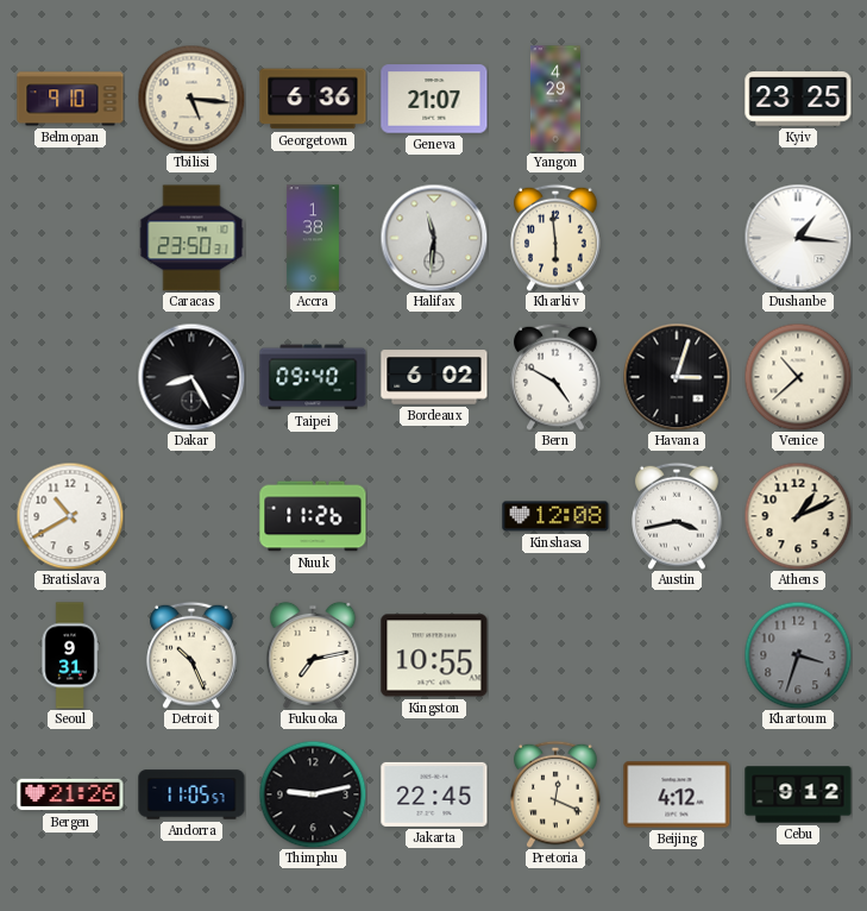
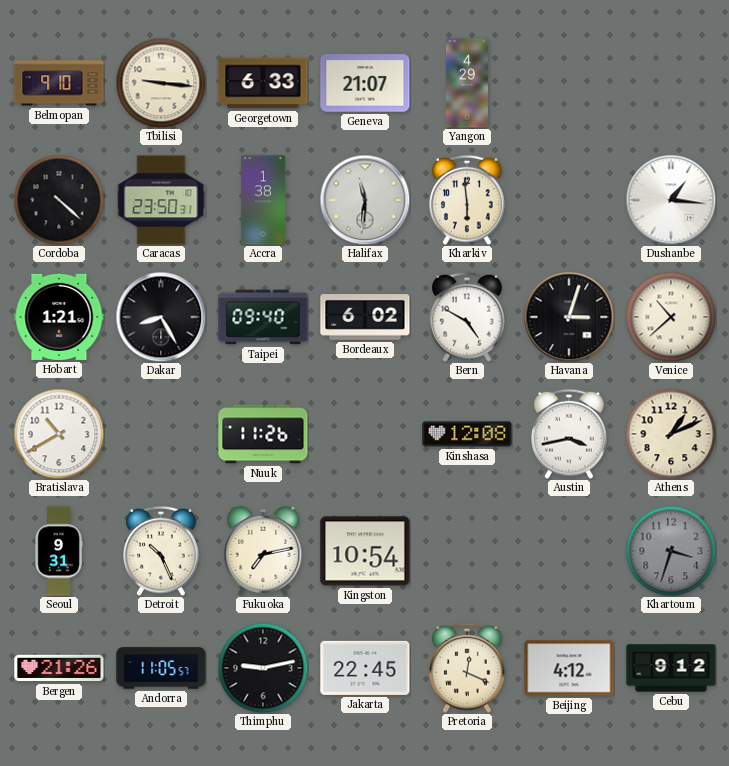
Tbilisi: 5:16 -> 9:16 (161, 83)
Georgetown: 6:36 -> 6:33 (263, 83)
Kyiv: 23:25 -> none (798, 99)
Cordoba: none -> 4:22 (59, 200)
Hobart: none -> 1:21 (59, 317)
Kingston: 10:55 -> 10:54 (365, 551)
